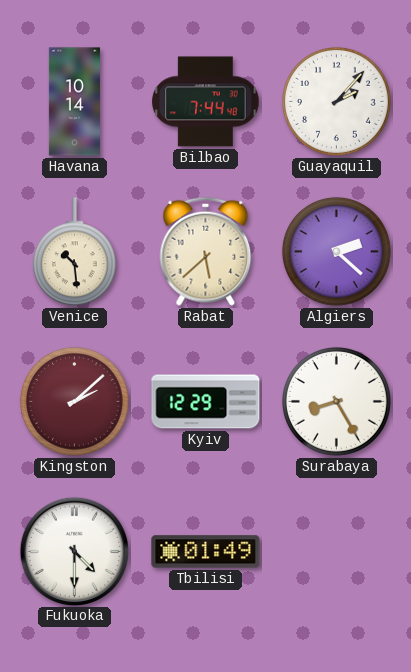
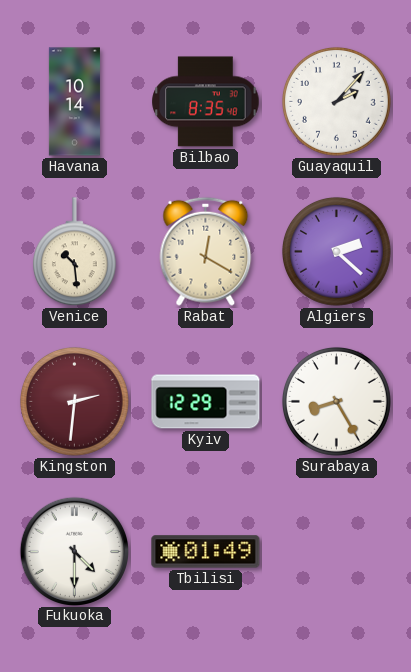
Bilbao: 7:44 -> 8:35 (206, 102)
Rabat: 5:38 -> 12:20 (206, 251)
Kingston: 2:08 -> 2:31 (75, 402)
